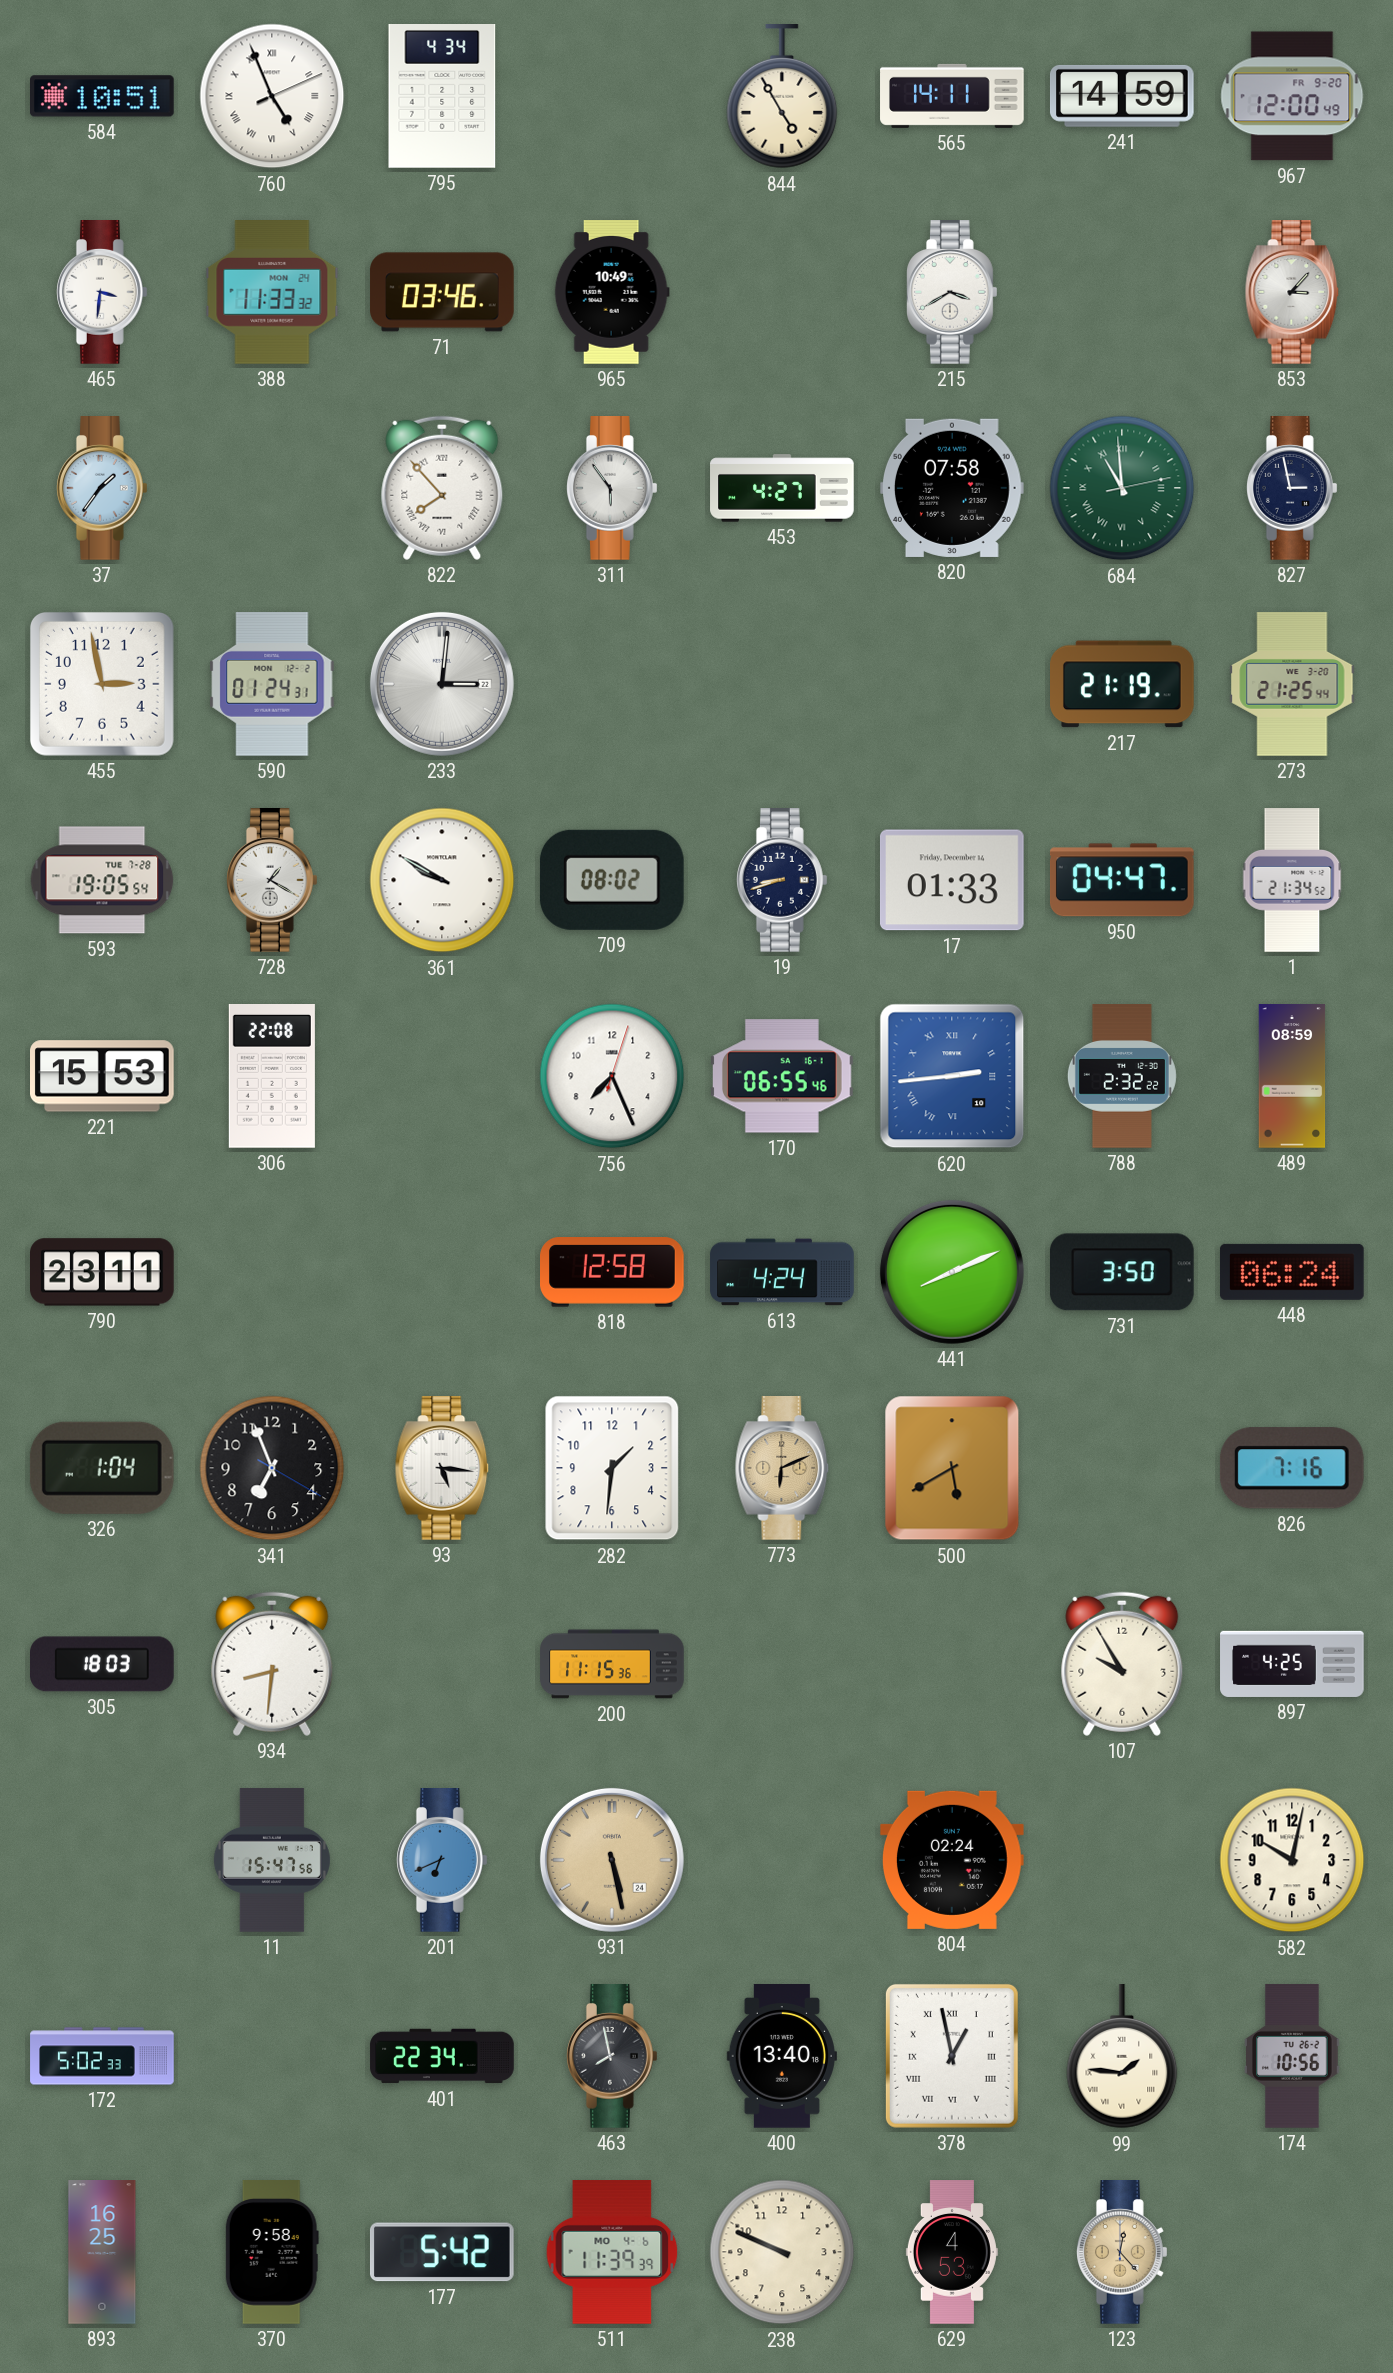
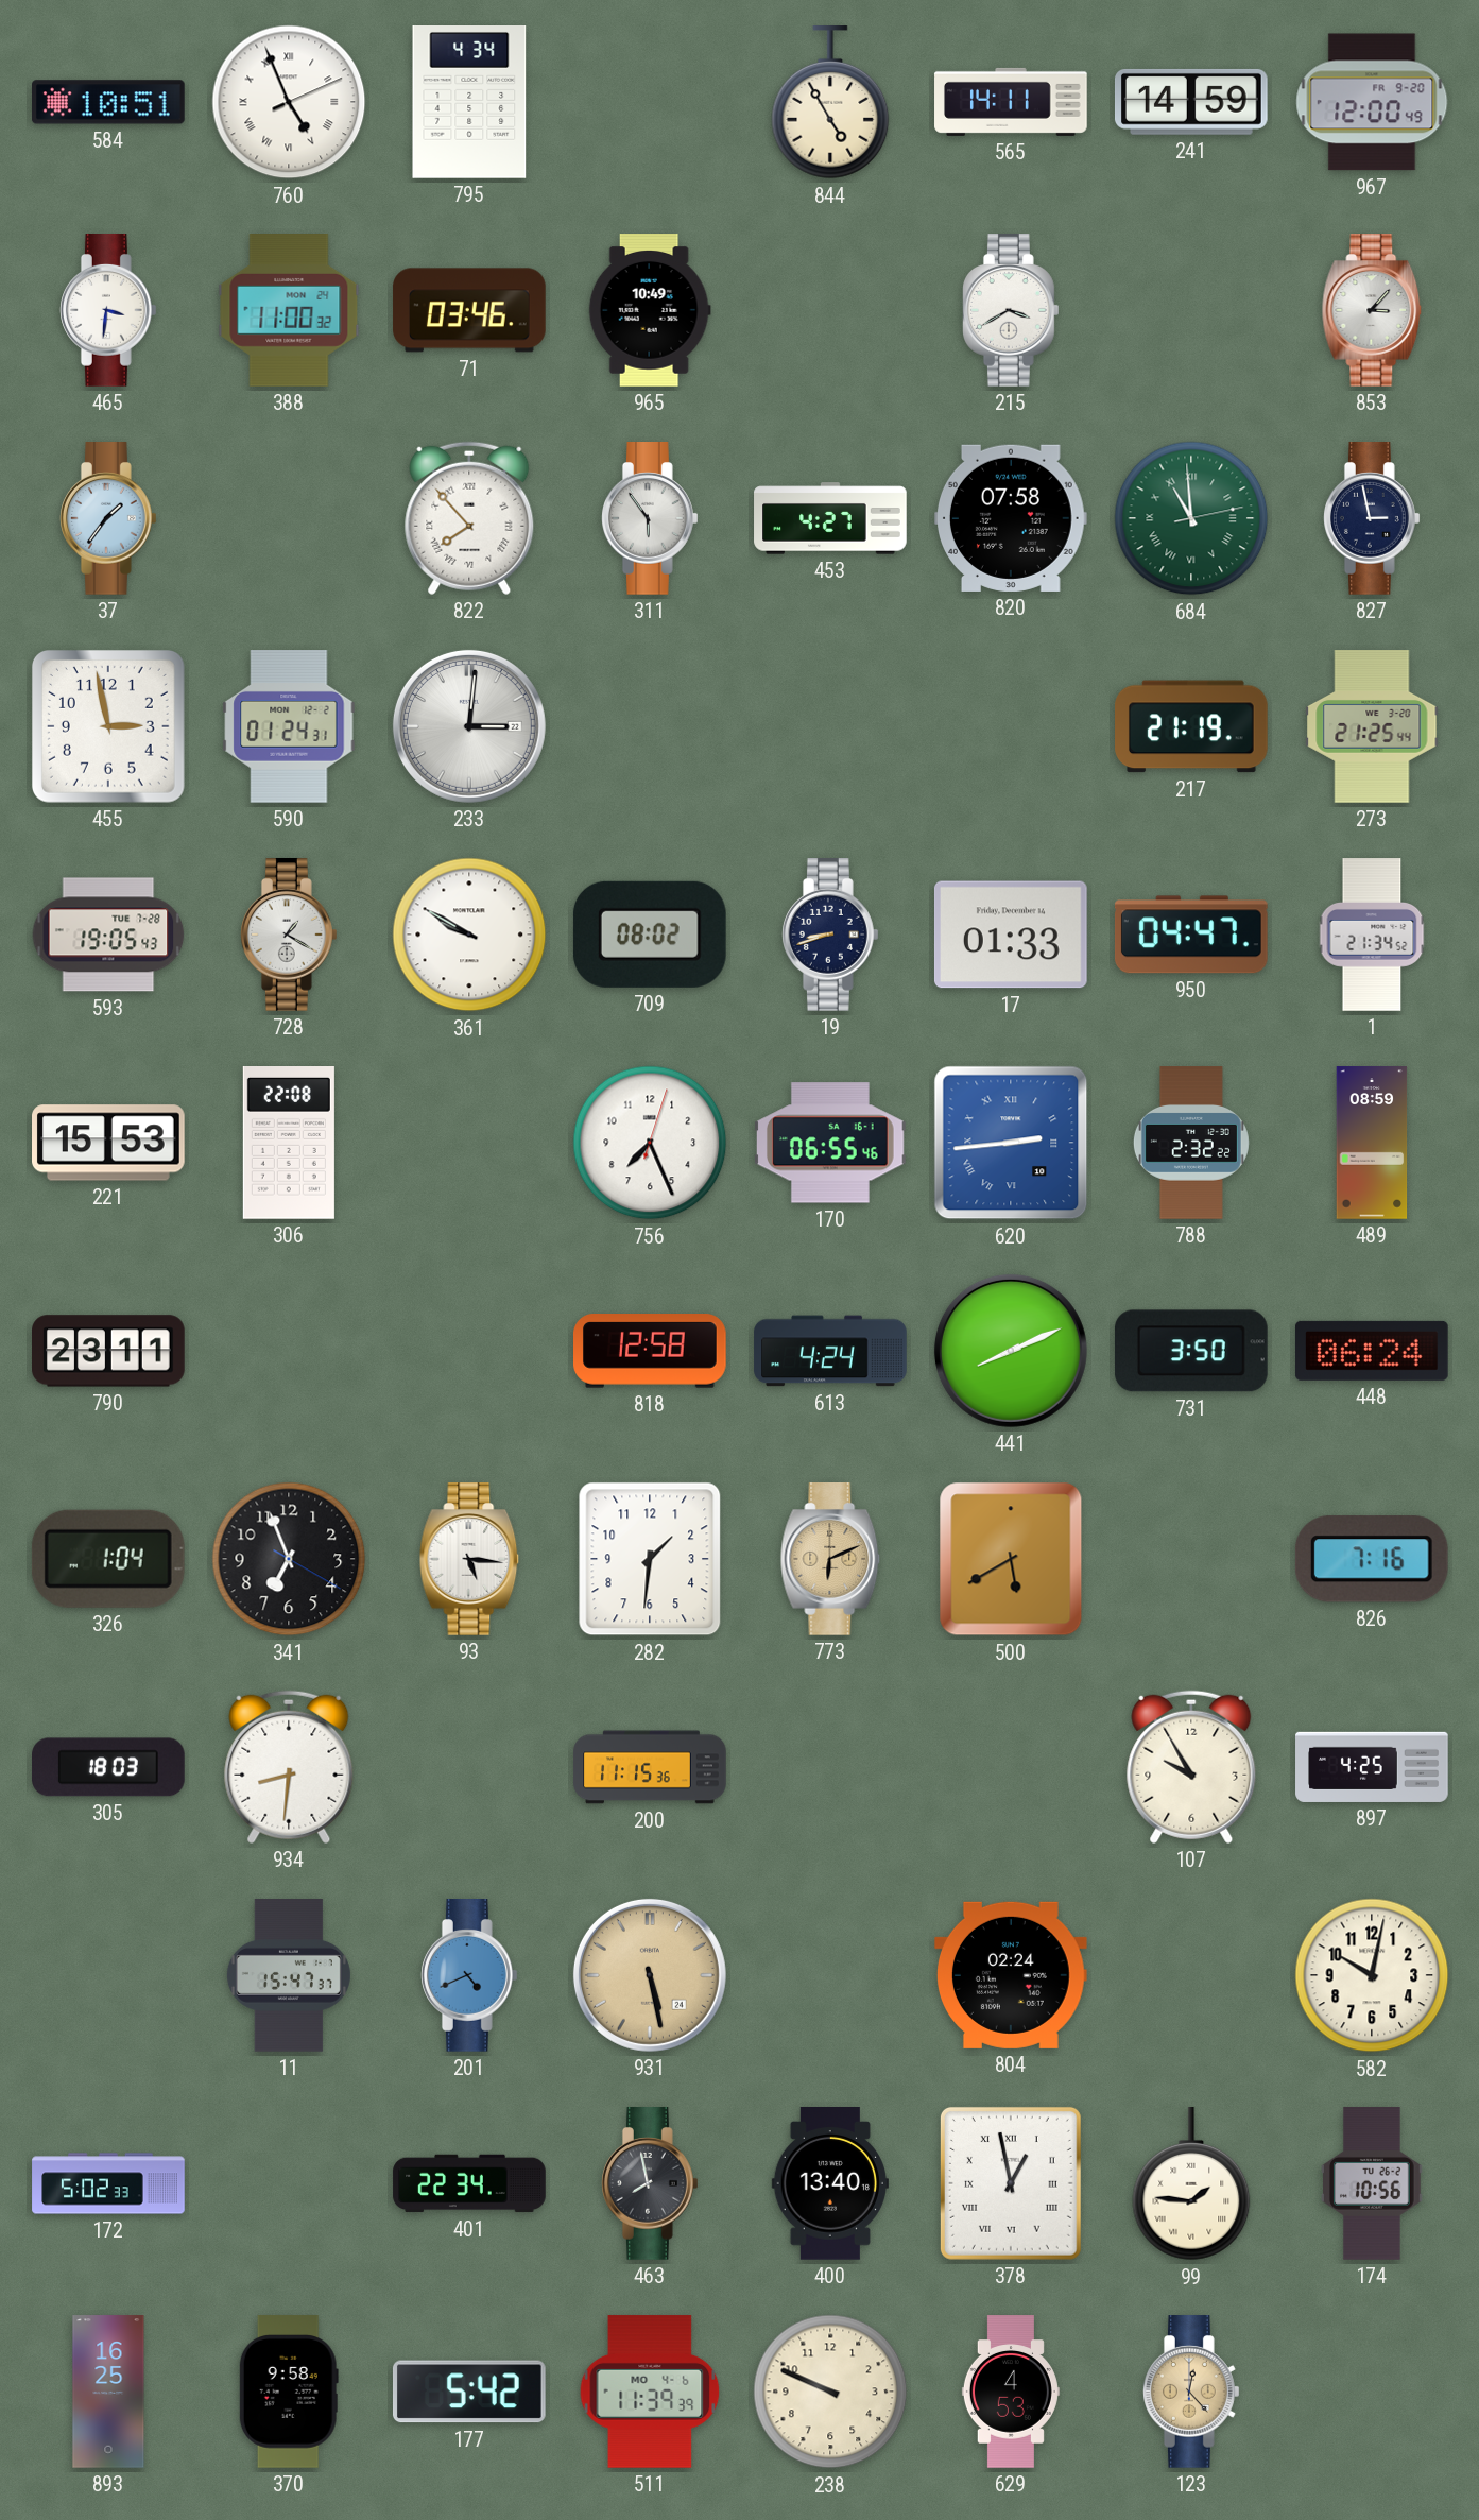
388: 11:33 -> 11:00 (289, 310)
593: 19:05:54 -> 19:05:43 (108, 935)
11: 15:47:56 -> 15:47:37 (289, 1975)
201: 6:41 -> 4:41 (470, 1975)
